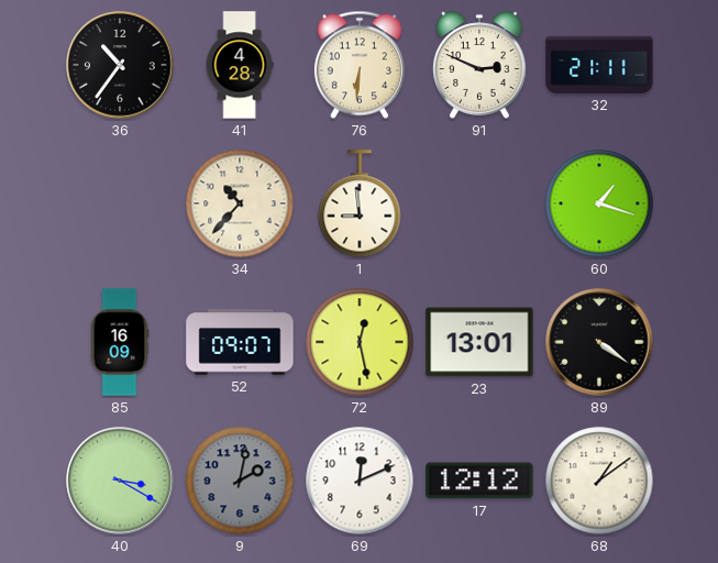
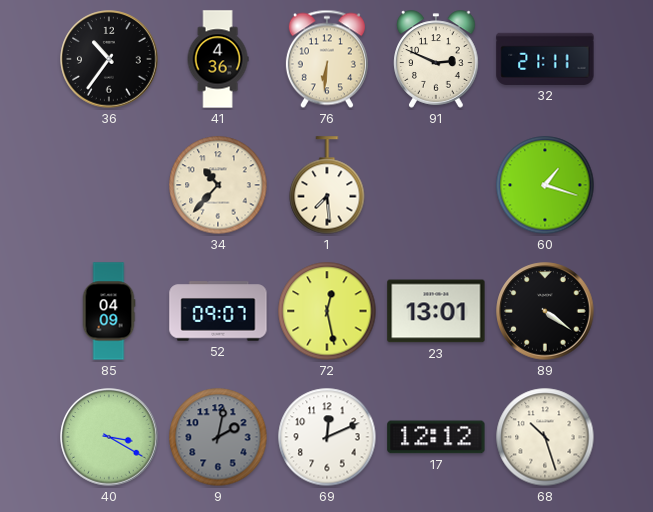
41: 4:28 -> 4:36 (218, 59)
1: 8:59 -> 7:29 (327, 185)
85: 16:09 -> 04:09 (109, 311)
68: 1:09 -> 10:27 (545, 437)
